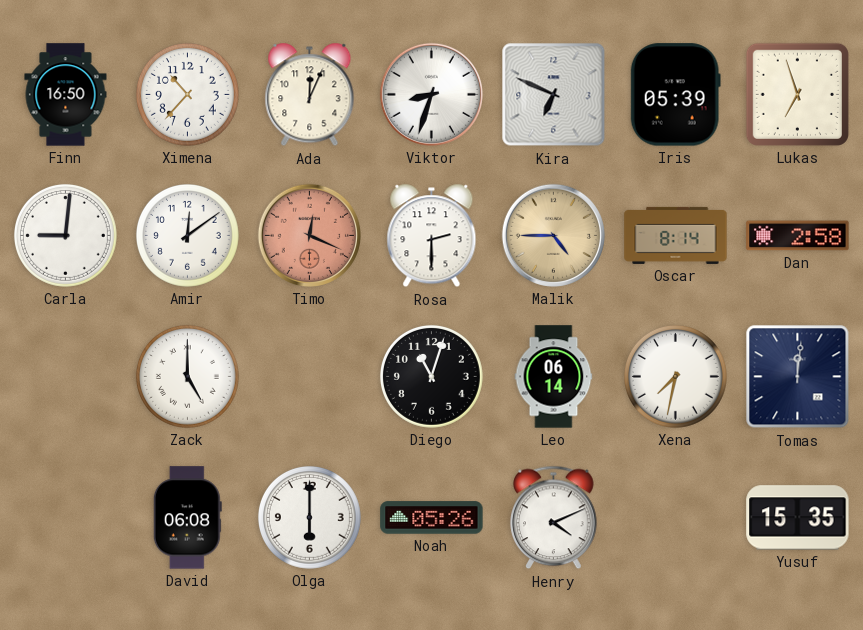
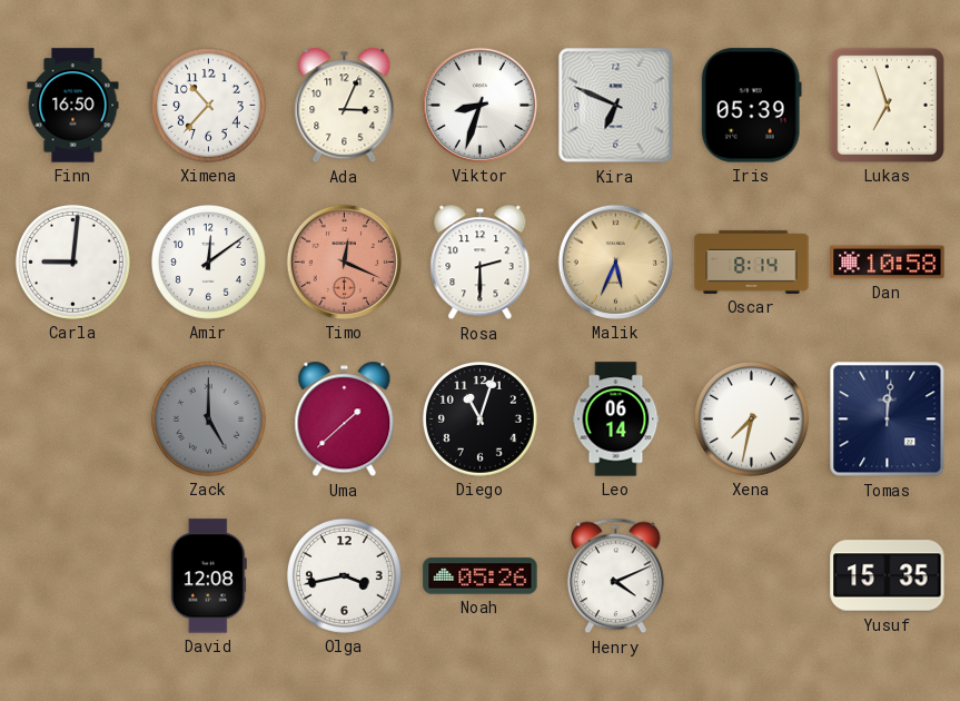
Ada: 12:04 -> 3:04 (345, 106)
Malik: 4:45 -> 5:34 (615, 261)
Dan: 2:58 -> 10:58 (888, 263)
Zack dial: white -> grey (208, 418)
Uma: none -> 1:38 (345, 419)
David: 06:08 -> 12:08 (208, 576)
Olga: 6:00 -> 3:43 (344, 575)
